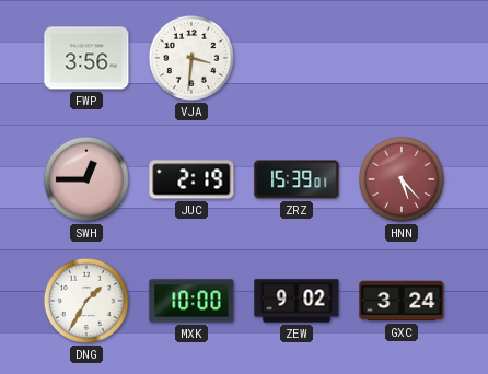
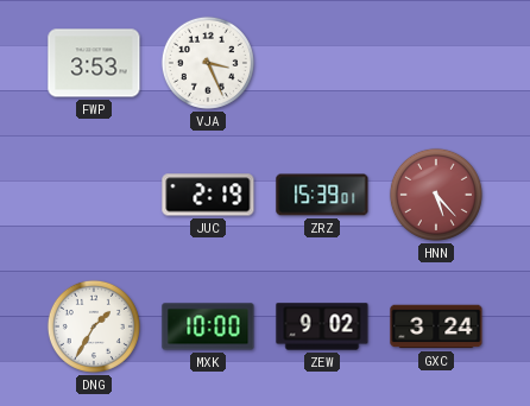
FWP: 3:56 -> 3:53 (94, 63)
VJA: 3:31 -> 3:26 (208, 63)
SWH: 12:45 -> none (86, 179)
